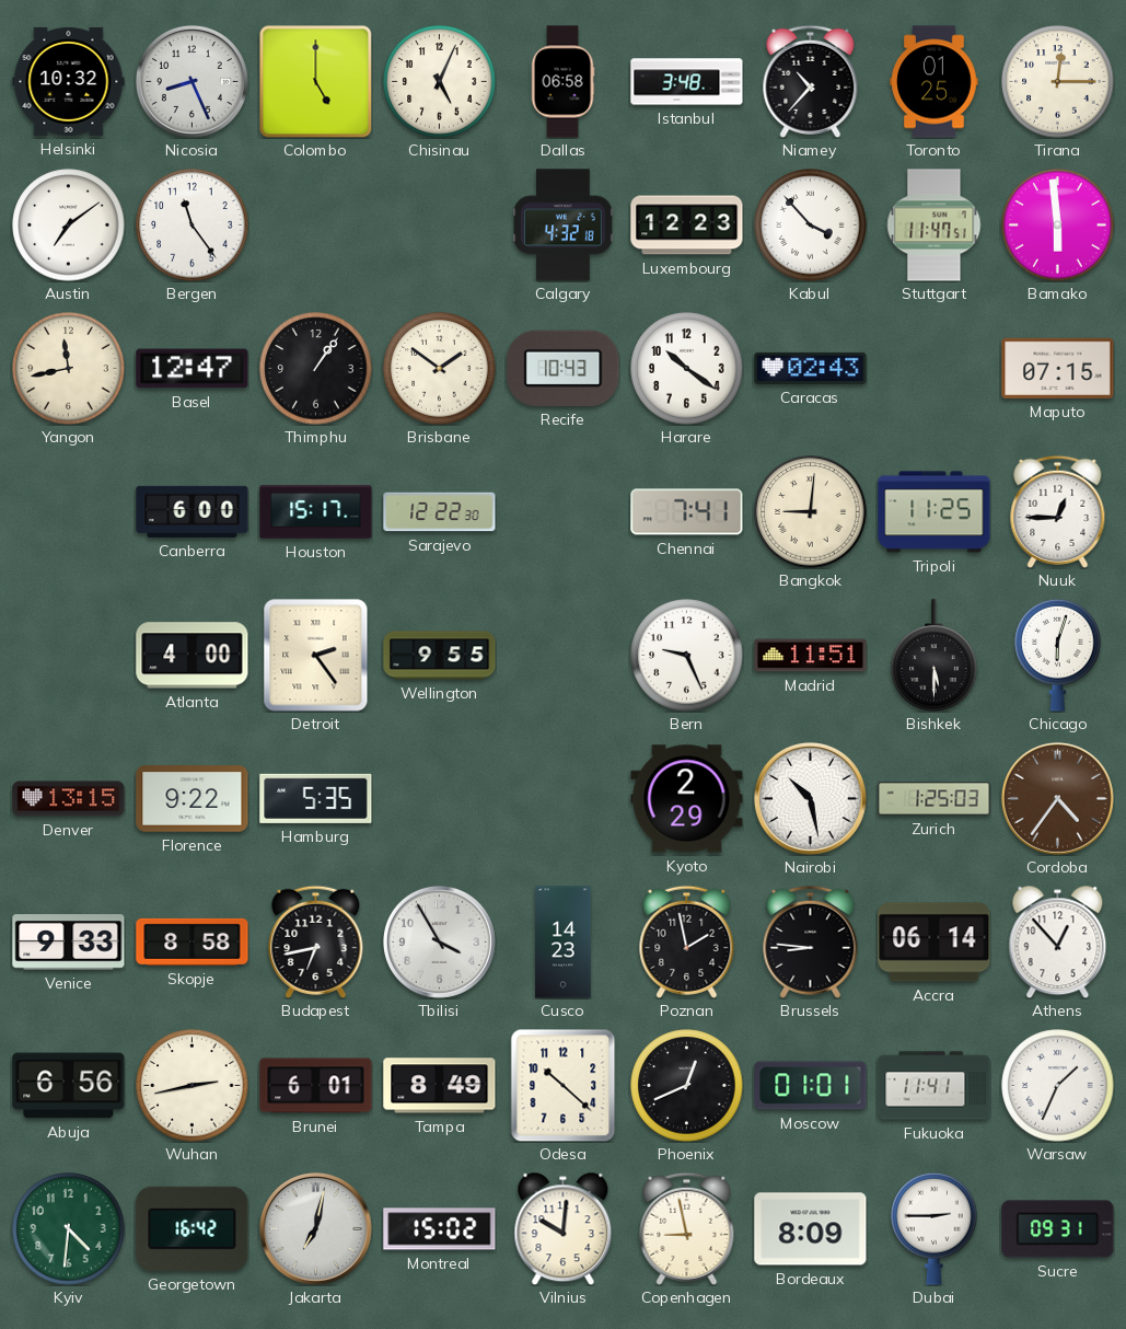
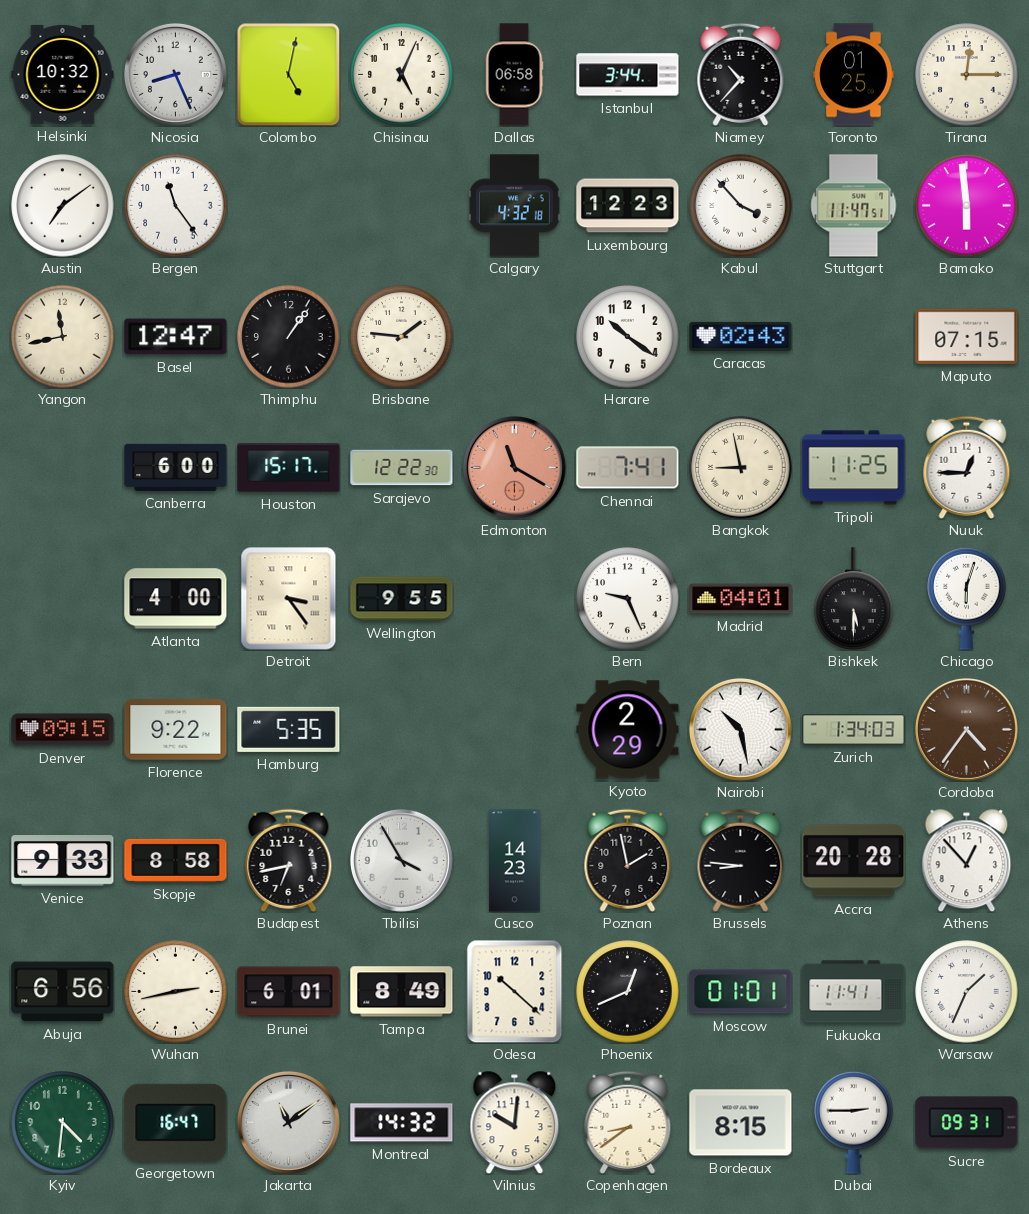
Colombo: 5:00 -> 5:02 (288, 74)
Istanbul: 3:48 -> 3:44 (628, 75)
Brisbane: 1:51 -> 1:46 (402, 337)
Recife: 10:43 -> none (564, 368)
Edmonton: none -> 11:20 (514, 467)
Bangkok: 9:01 -> 8:58 (741, 468)
Detroit: 2:24 -> 3:24 (289, 599)
Madrid: 11:51 -> 04:01 (741, 599)
Denver: 13:15 -> 09:15 (63, 730)
Zurich: 1:25 -> 1:34 (854, 730)
Accra: 06:14 -> 20:28 (854, 861)
Georgetown: 16:42 -> 16:47 (176, 1122)
Jakarta: 7:02 -> 11:09 (288, 1122)
Montreal: 15:02 -> 14:32 (402, 1123)
Copenhagen: 8:58 -> 8:39 (628, 1122)
Bordeaux: 8:09 -> 8:15 (741, 1123)
